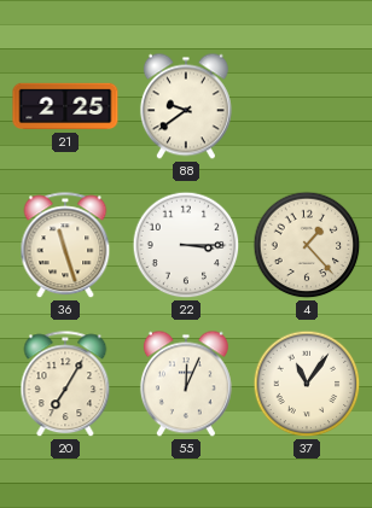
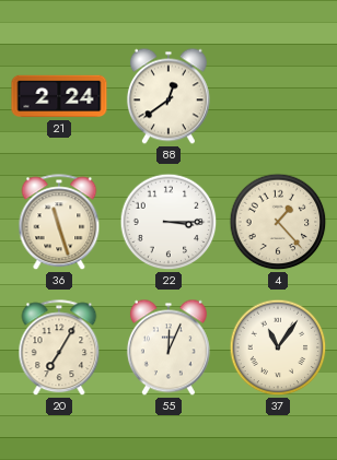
21: 2:25 -> 2:24 (59, 96)
88: 9:39 -> 12:39 (168, 96)
